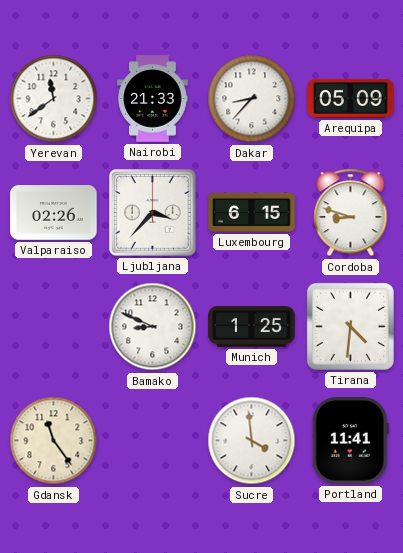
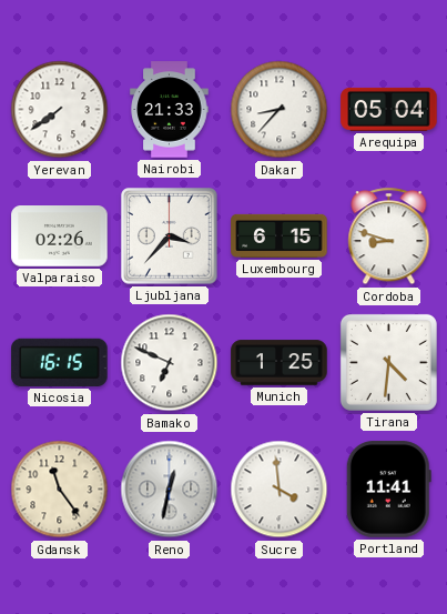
Yerevan: 11:39 -> 7:39 (60, 110)
Arequipa: 05:09 -> 05:04 (389, 109)
Nicosia: none -> 16:15 (60, 362)
Bamako: 8:49 -> 6:49 (170, 363)
Reno: none -> 12:32 (170, 490)
